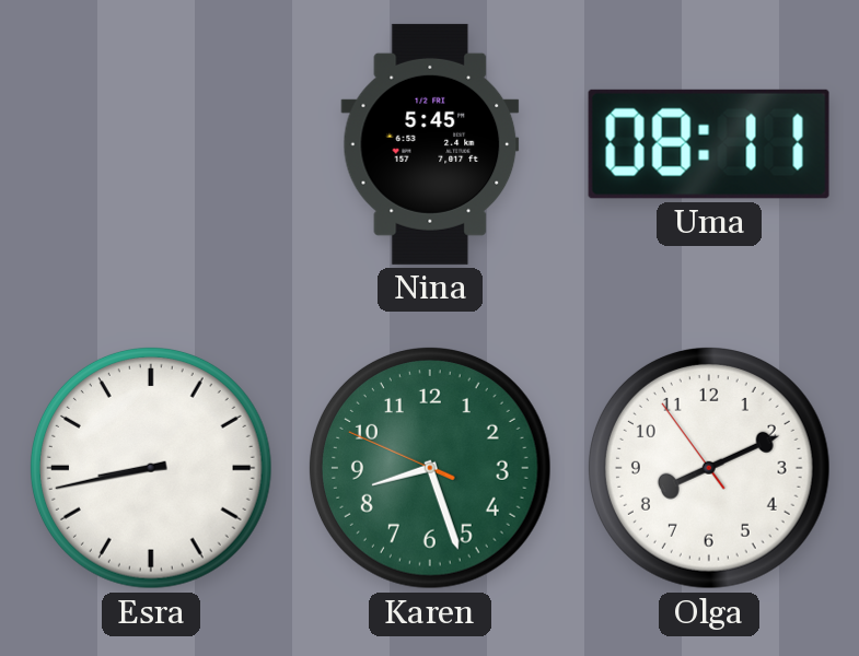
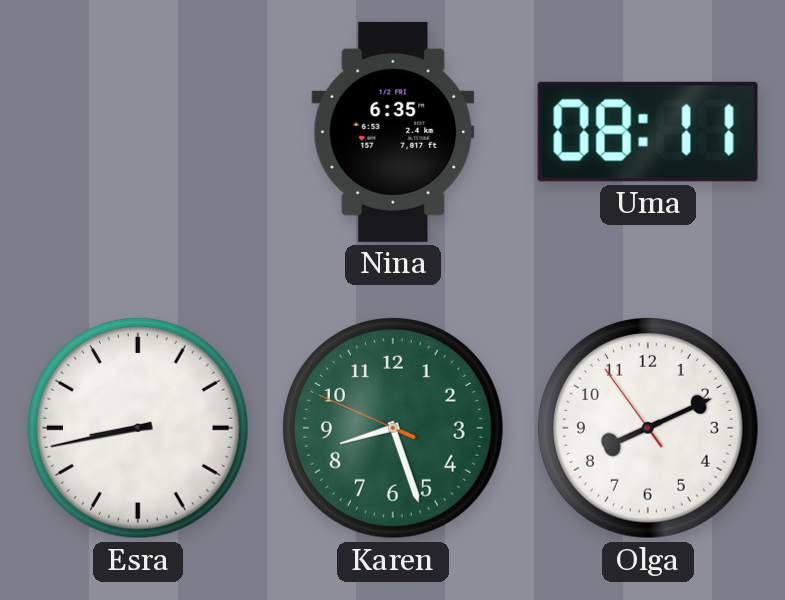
Nina: 5:45 -> 6:35 (393, 132)
